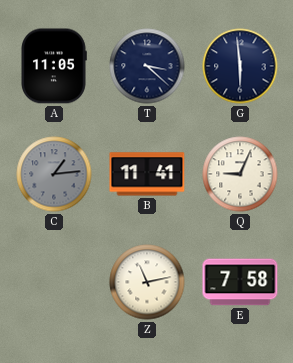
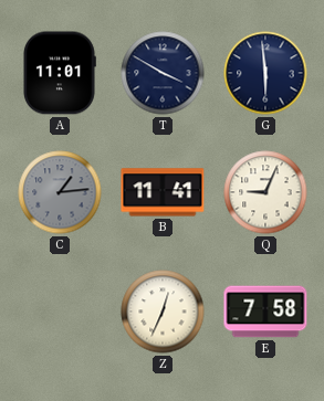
A: 11:05 -> 11:01 (60, 73)
T: 3:22 -> 3:50 (163, 73)
Z: 11:13 -> 12:34 (163, 312)
